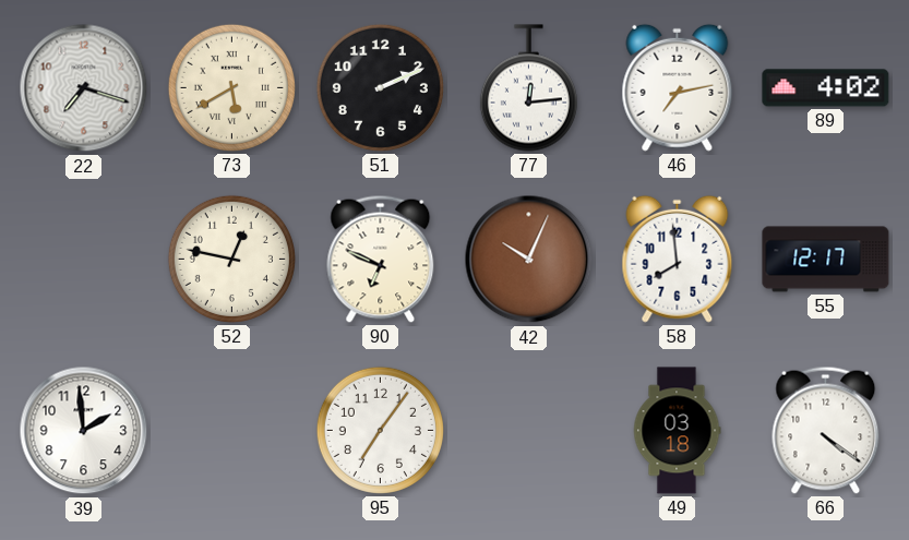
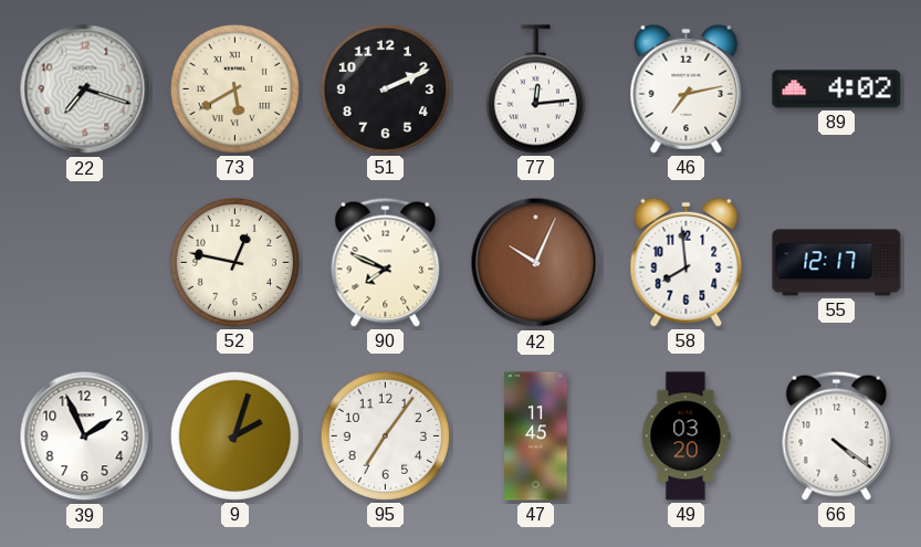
90: 6:49 -> 7:49 (386, 262)
39: 1:59 -> 1:56 (85, 436)
9: none -> 2:03 (234, 435)
47: none -> 11:45 (536, 436)
49: 03:18 -> 03:20 (685, 436)
